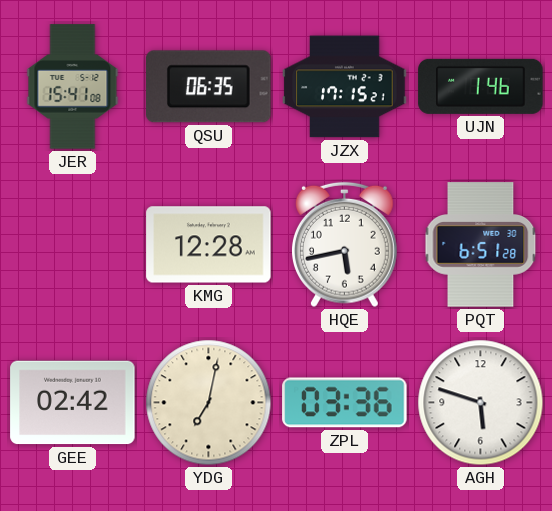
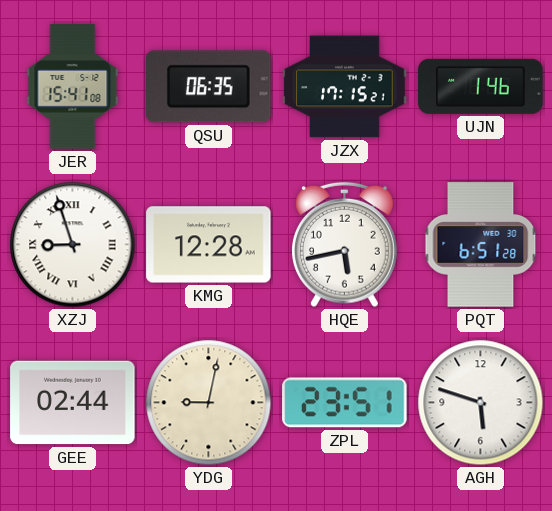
XZJ: none -> 8:57 (73, 245)
GEE: 02:42 -> 02:44 (73, 403)
YDG: 7:02 -> 9:02 (209, 403)
ZPL: 03:36 -> 23:51 (345, 403)
